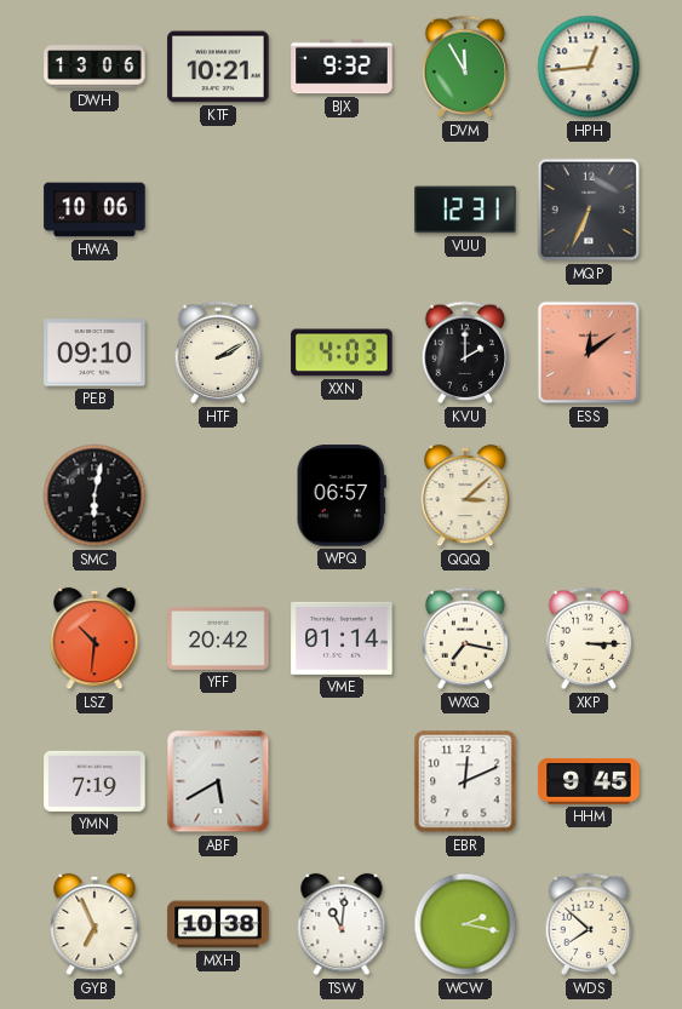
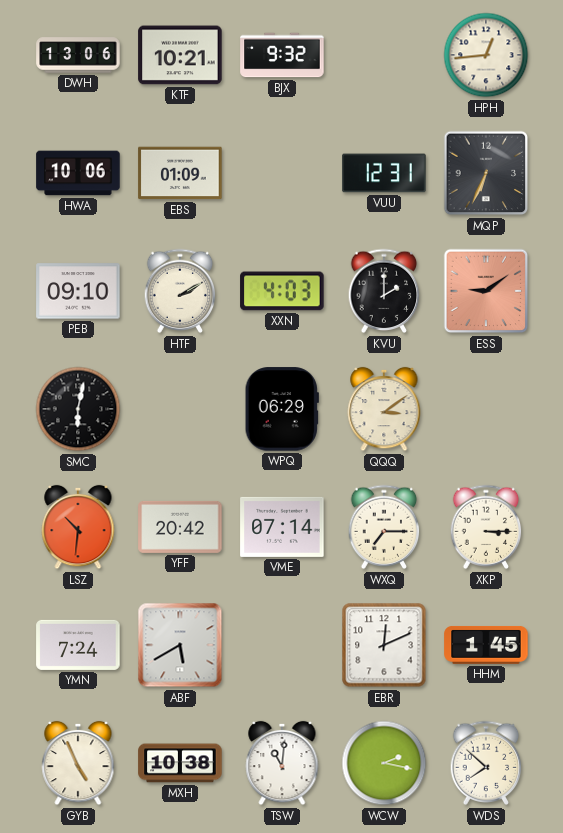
DVM: 11:55 -> none (465, 67)
EBS: none -> 01:09 (180, 173)
ESS: 12:09 -> 9:09 (486, 291)
WPQ: 06:57 -> 06:29 (282, 409)
QQQ: 3:08 -> 3:09 (384, 409)
VME: 01:14 -> 07:14 (282, 527)
WXQ: 7:17 -> 7:15 (384, 527)
YMN: 7:19 -> 7:24 (78, 645)
HHM: 9:45 -> 1:45 (486, 645)
GYB: 6:56 -> 4:56 (78, 763)
